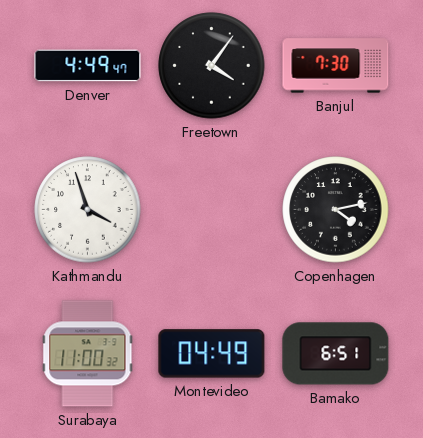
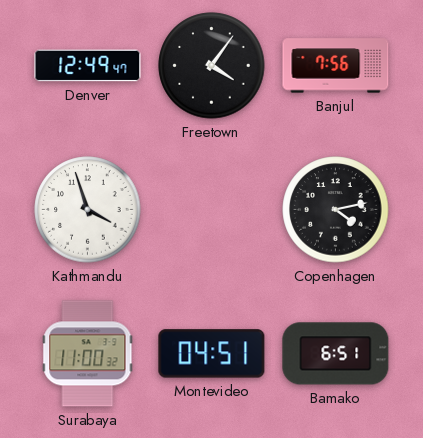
Denver: 4:49 -> 12:49 (88, 66)
Banjul: 7:30 -> 7:56 (336, 66)
Montevideo: 04:49 -> 04:51 (212, 354)
